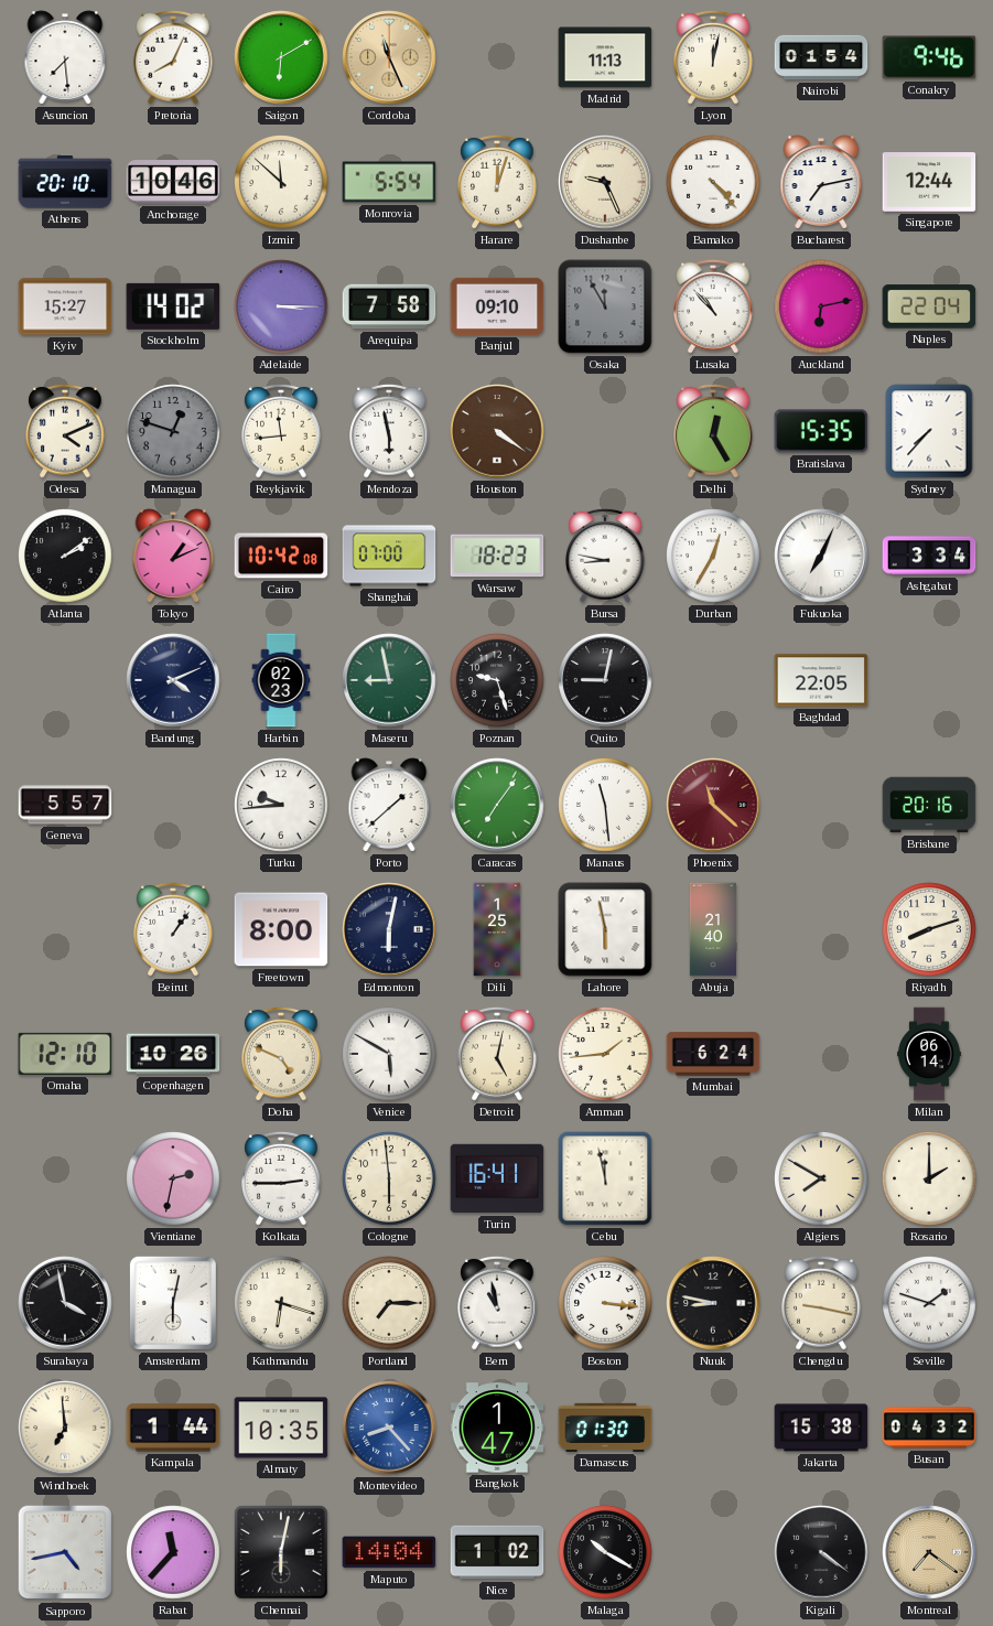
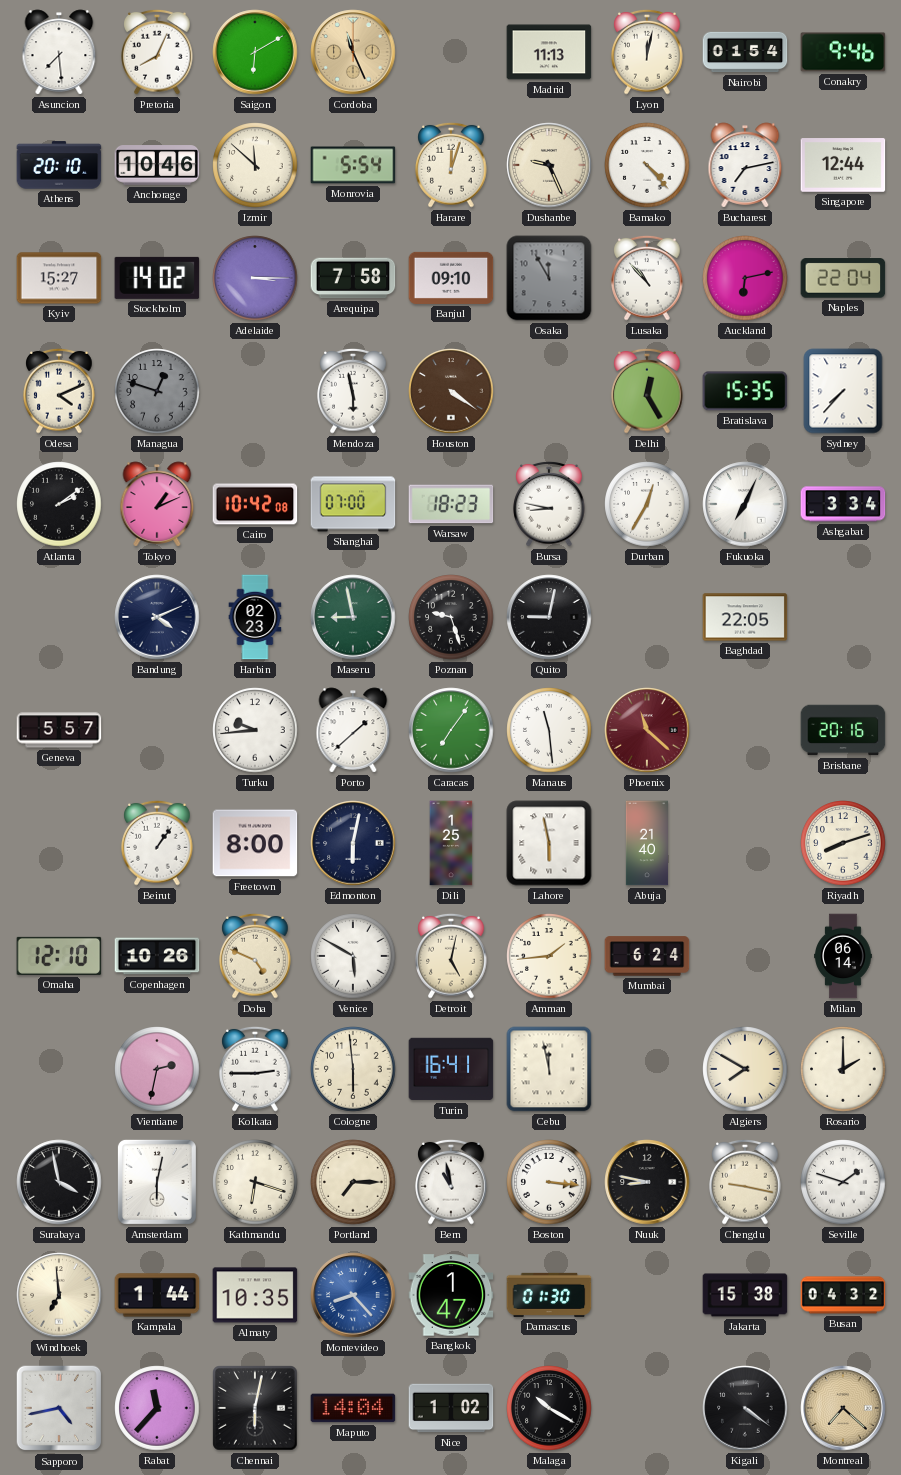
Reykjavik: 11:44 -> none (281, 431)
Montreal: 7:21 -> 7:22 (843, 1408)
